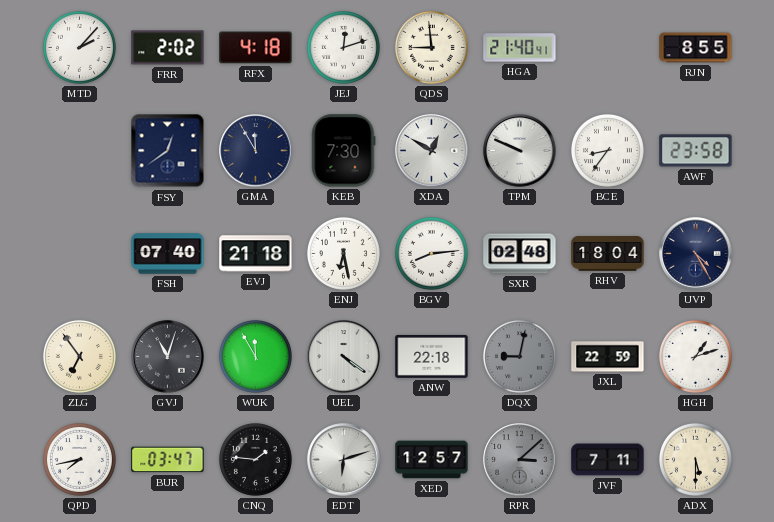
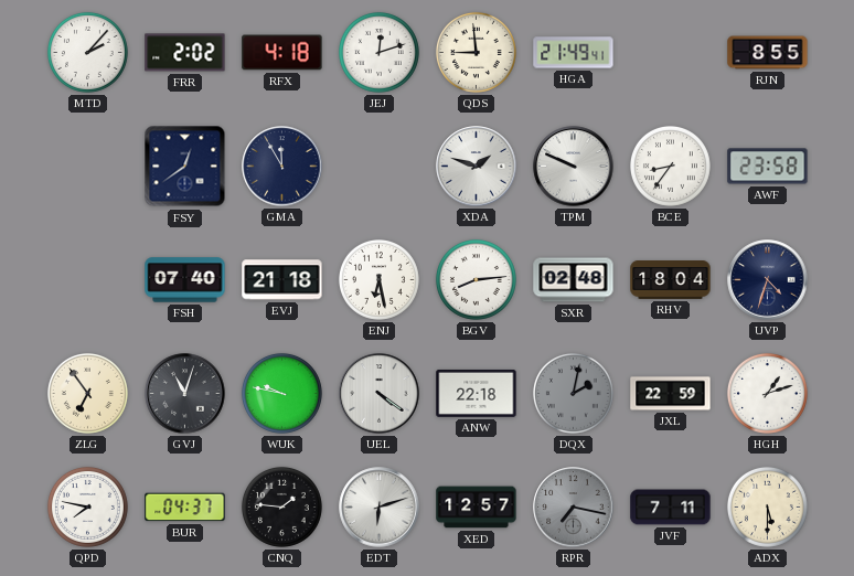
HGA: 21:40 -> 21:49 (574, 53)
KEB: 7:30 -> none (343, 151)
XDA: 12:50 -> 1:48 (477, 167)
UVP: 4:25 -> 4:33 (768, 280)
WUK: 11:55 -> 9:47 (281, 393)
DQX: 9:02 -> 2:02 (573, 393)
QPD: 7:43 -> 7:47 (87, 506)
BUR: 03:47 -> 04:37 (185, 508)
RPR: 3:08 -> 7:17 (574, 508)
